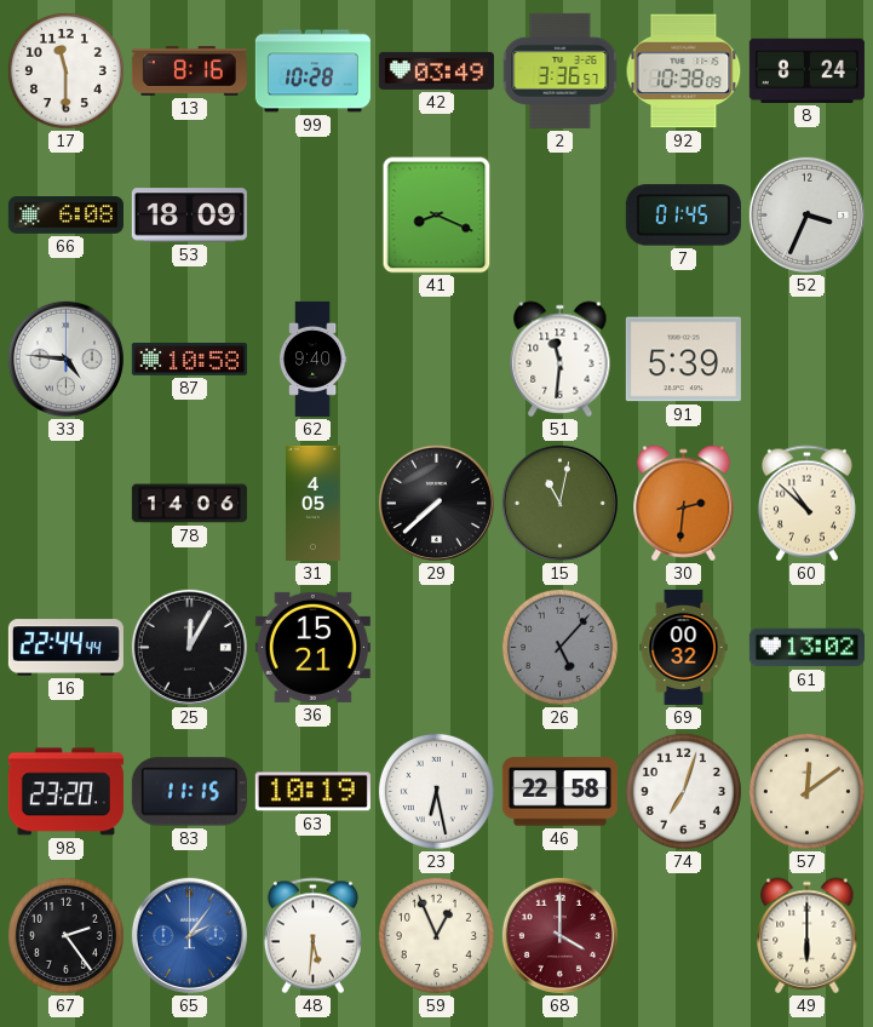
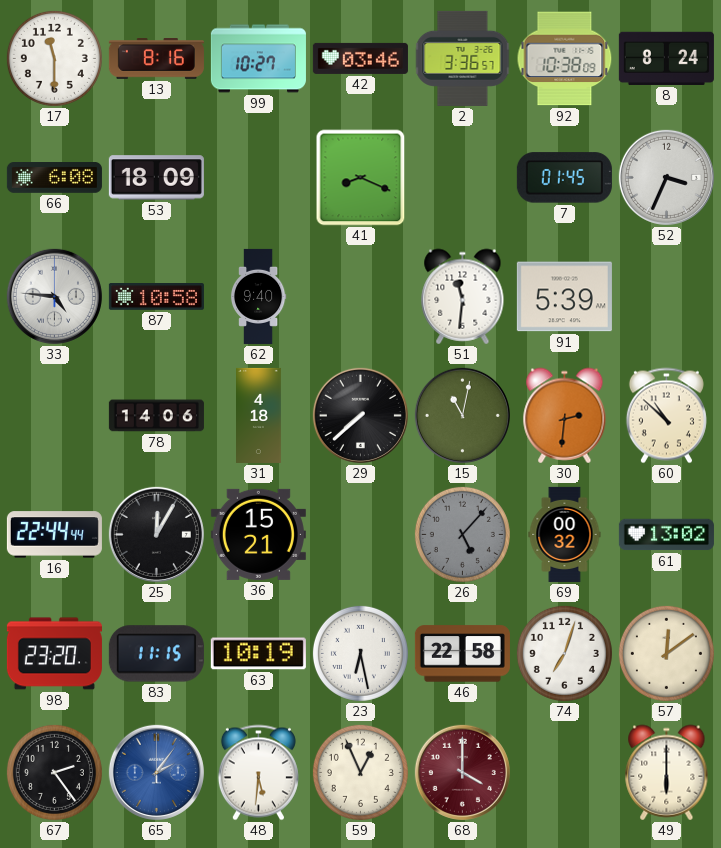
99: 10:28 -> 10:27 (258, 59)
42: 03:49 -> 03:46 (360, 58)
31: 4:05 -> 4:18 (259, 415)
